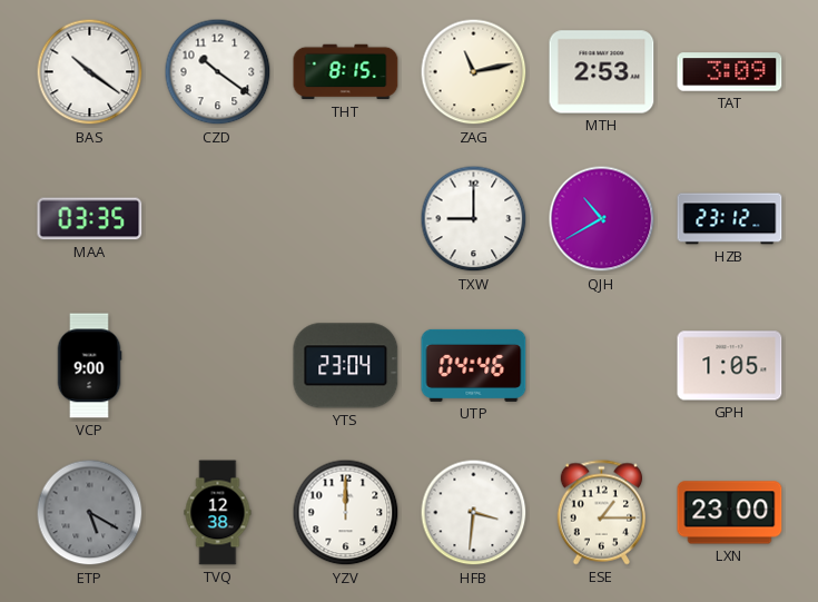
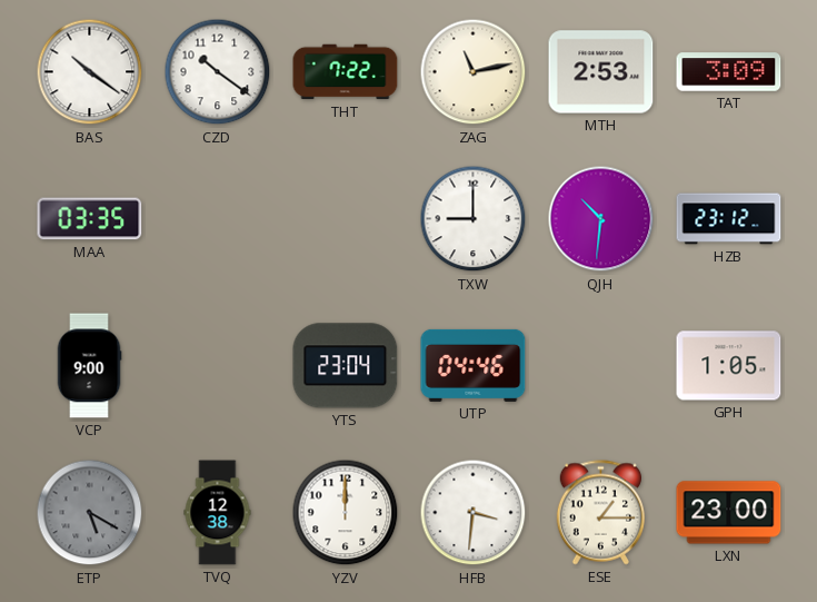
THT: 8:15 -> 7:22 (346, 72)
QJH: 10:40 -> 10:31 (601, 219)
